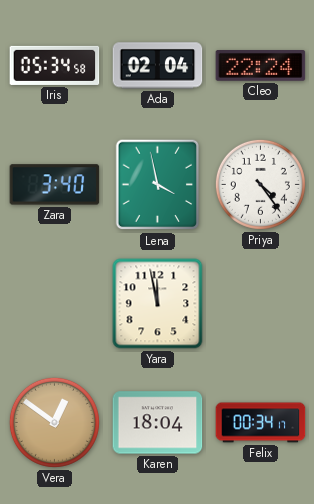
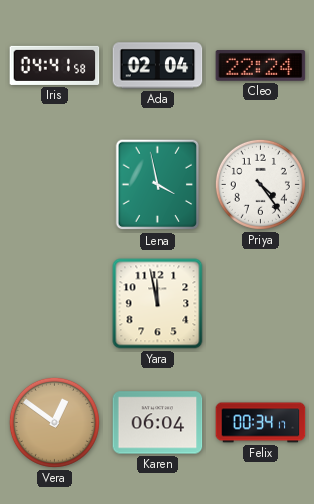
Iris: 05:34 -> 04:41 (55, 65)
Zara: 3:40 -> none (55, 185)
Karen: 18:04 -> 06:04 (158, 423)
